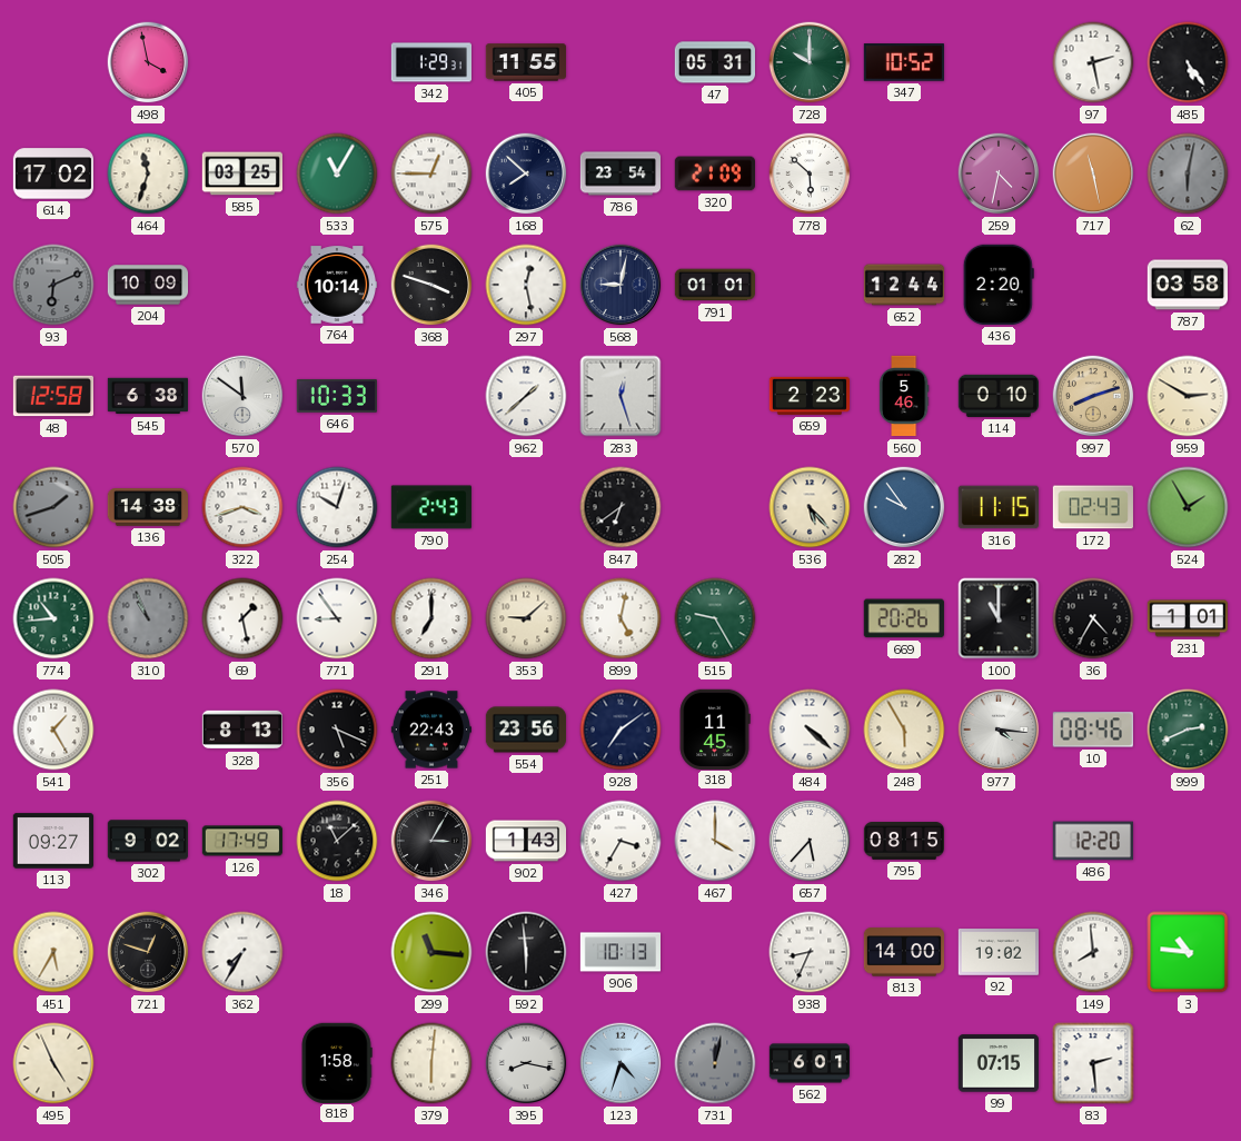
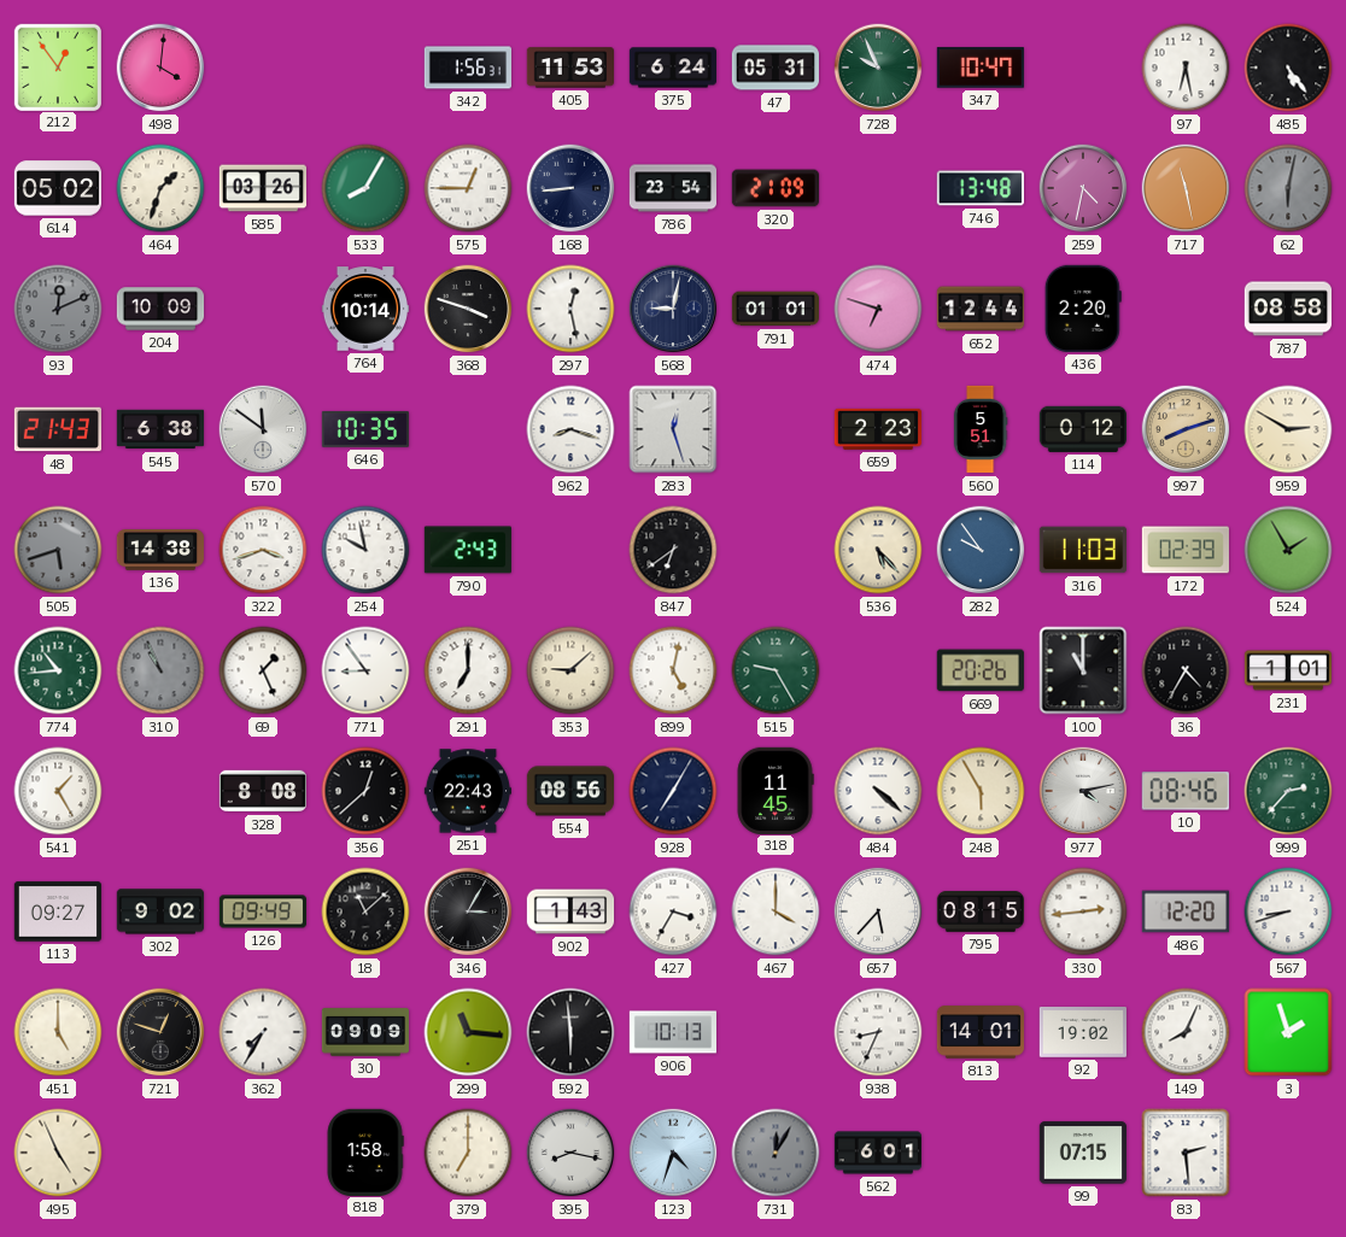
212: none -> 12:54 (57, 66)
498: 3:58 -> 4:01 (160, 68)
342: 1:29 -> 1:56 (467, 68)
405: 11:55 -> 11:53 (569, 68)
375: none -> 6:24 (672, 68)
728: 10:00 -> 9:56 (878, 68)
347: 10:52 -> 10:47 (981, 68)
97: 2:28 -> 6:28 (1186, 68)
614: 17:02 -> 05:02 (57, 188)
464: 11:33 -> 1:33 (160, 188)
585: 03:25 -> 03:26 (262, 188)
533: 11:05 -> 8:05 (365, 188)
168: 7:52 -> 8:44 (570, 188)
778: 5:52 -> none (810, 173)
746: none -> 13:48 (979, 188)
93: 6:11 -> 12:11 (58, 309)
474: none -> 6:48 (878, 309)
787: 03:58 -> 08:58 (1287, 309)
48: 12:58 -> 21:43 (57, 429)
646: 10:33 -> 10:35 (364, 429)
962: 1:38 -> 8:18 (570, 429)
560: 5:46 -> 5:51 (981, 429)
114: 0:10 -> 0:12 (1082, 429)
505: 1:42 -> 5:42 (58, 550)
254: 10:03 -> 9:58 (365, 550)
316: 11:15 -> 11:03 (1082, 550)
172: 02:43 -> 02:39 (1186, 550)
69: 1:28 -> 1:26 (263, 670)
328: 8:13 -> 8:08 (262, 791)
356: 5:19 -> 12:38 (365, 791)
554: 23:56 -> 08:56 (569, 791)
928: 7:09 -> 7:05 (673, 791)
977: 4:16 -> 4:13 (1083, 791)
999: 2:41 -> 2:37 (1288, 791)
126: 17:49 -> 09:49 (262, 911)
330: none -> 2:44 (1083, 911)
567: none -> 8:42 (1288, 911)
451: 5:35 -> 5:00 (58, 1032)
30: none -> 09:09 (364, 1032)
813: 14:00 -> 14:01 (979, 1032)
149: 7:59 -> 8:04 (1186, 1032)
3: 10:46 -> 1:57 (1288, 1032)
379: 6:01 -> 7:00 (468, 1153)
731: 12:02 -> 12:05 (776, 1153)
